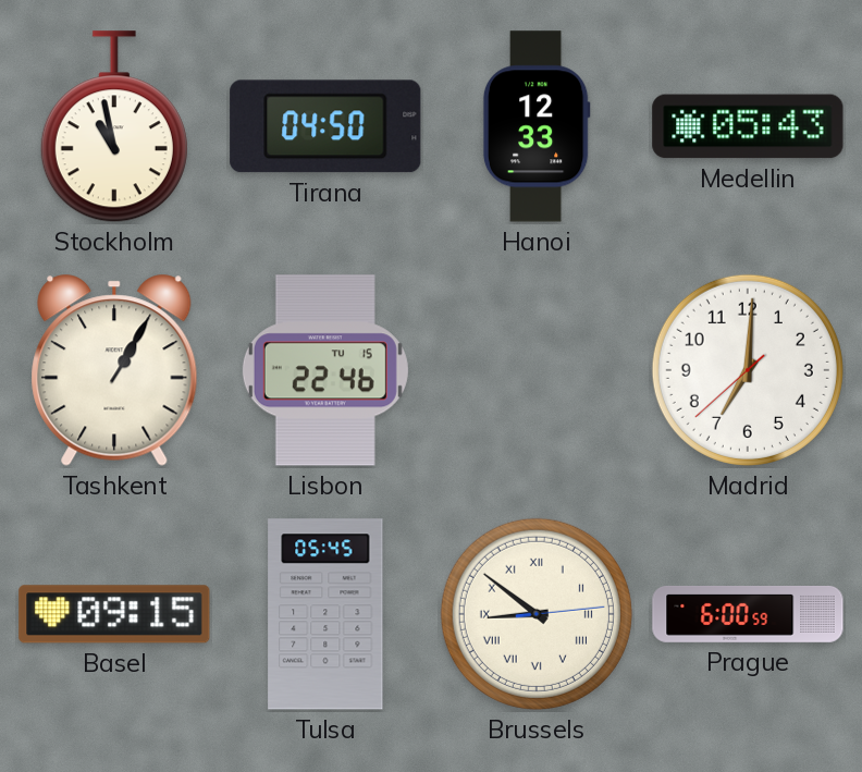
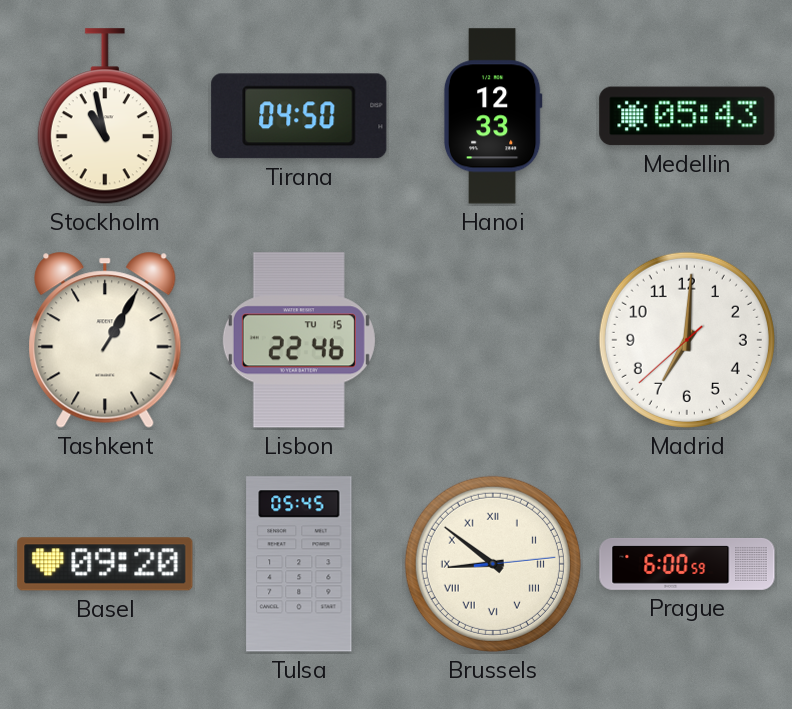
Basel: 09:15 -> 09:20 (105, 564)
